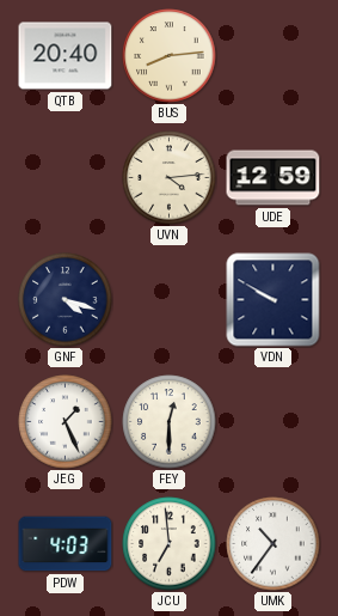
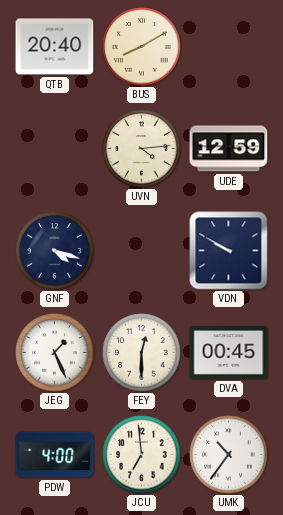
BUS: 8:14 -> 8:10 (142, 47)
DVA: none -> 00:45 (229, 353)
PDW: 4:03 -> 4:00 (55, 455)
